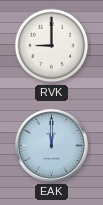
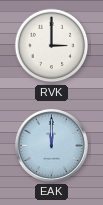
RVK: 9:00 -> 3:00 (52, 46)
